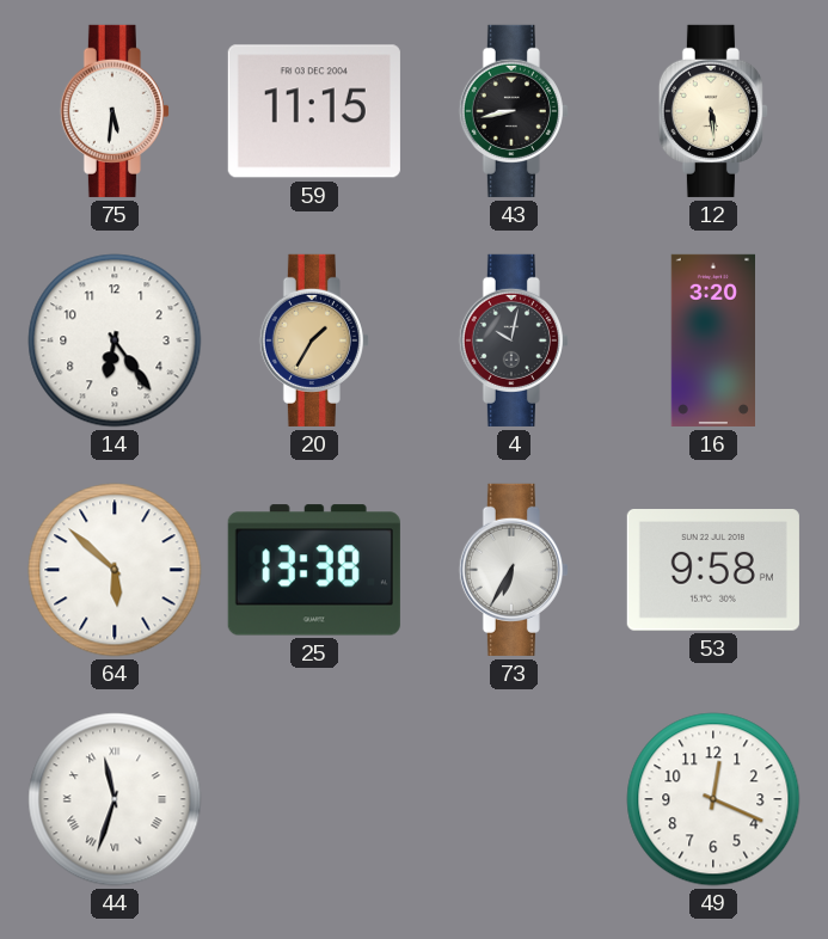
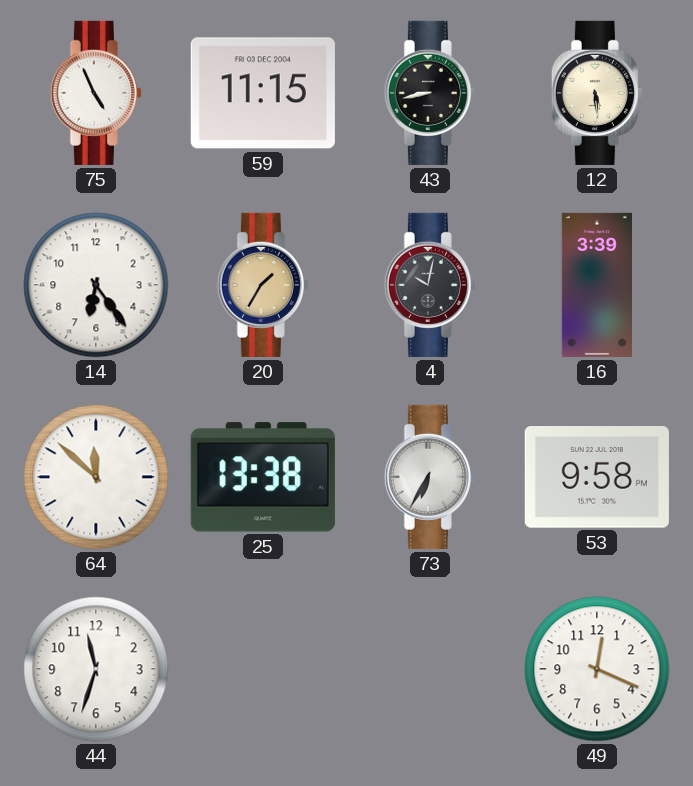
75: 5:31 -> 4:56 (96, 93)
16: 3:20 -> 3:39 (596, 285)
64: 5:52 -> 11:52 (96, 477)
44 numerals: Roman -> Arabic (96, 669)
